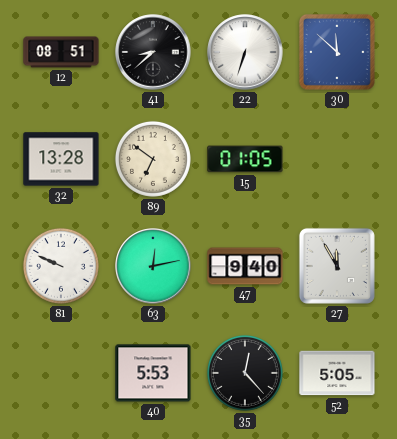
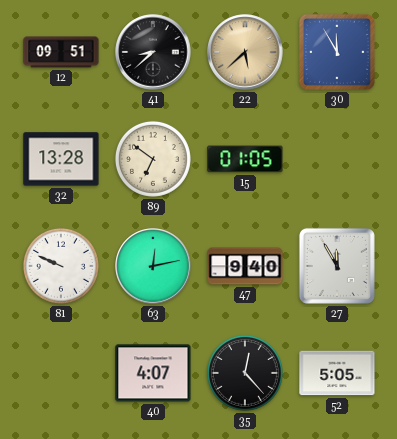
12: 08:51 -> 09:51 (61, 52)
22: 6:33 -> 5:38 (245, 52)
22 dial: white -> champagne (245, 52)
30: 11:52 -> 11:55 (337, 52)
40: 5:53 -> 4:07 (153, 373)
